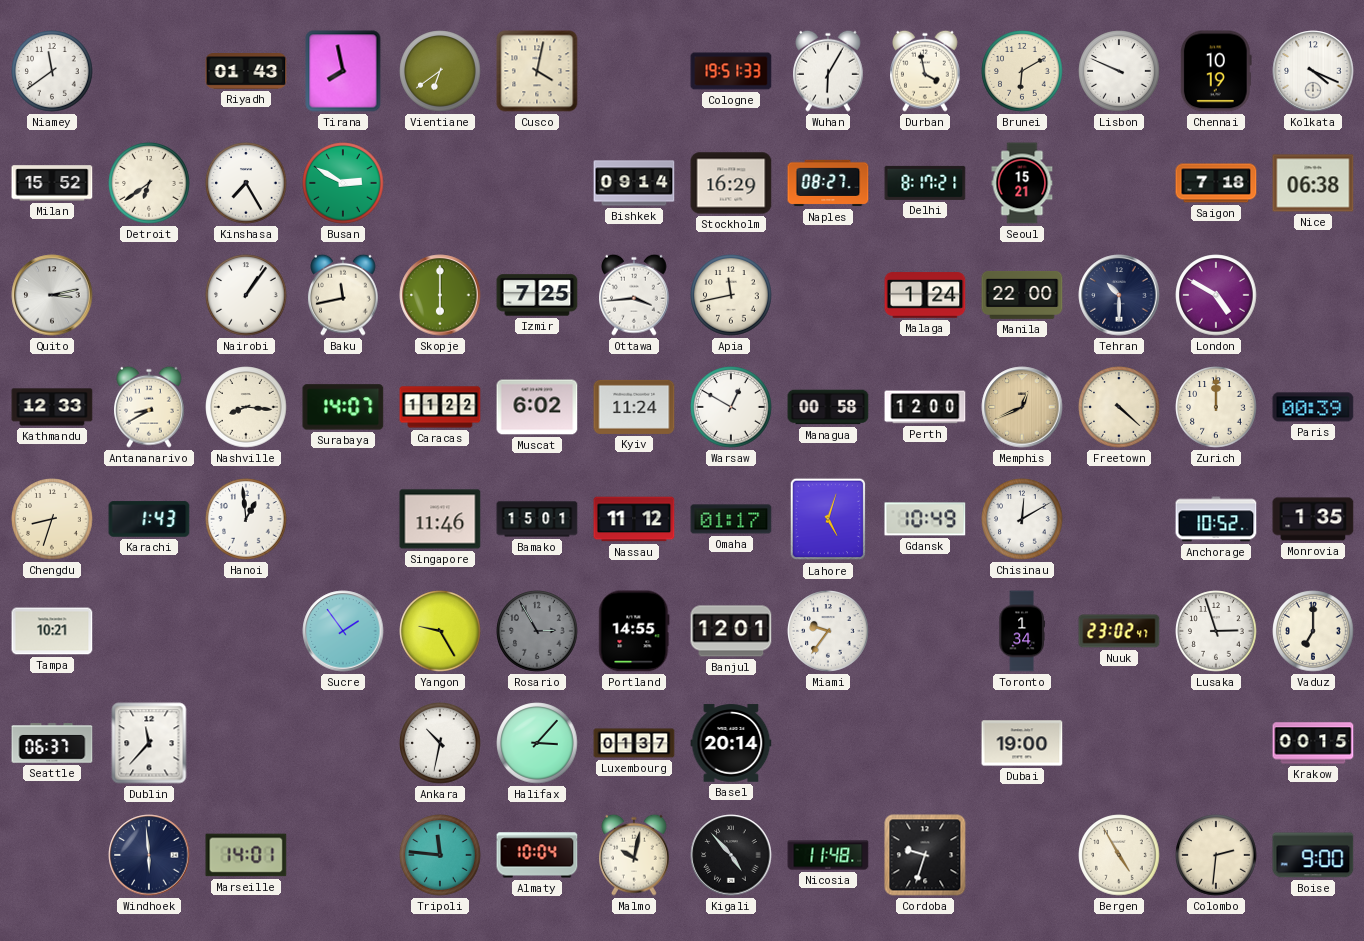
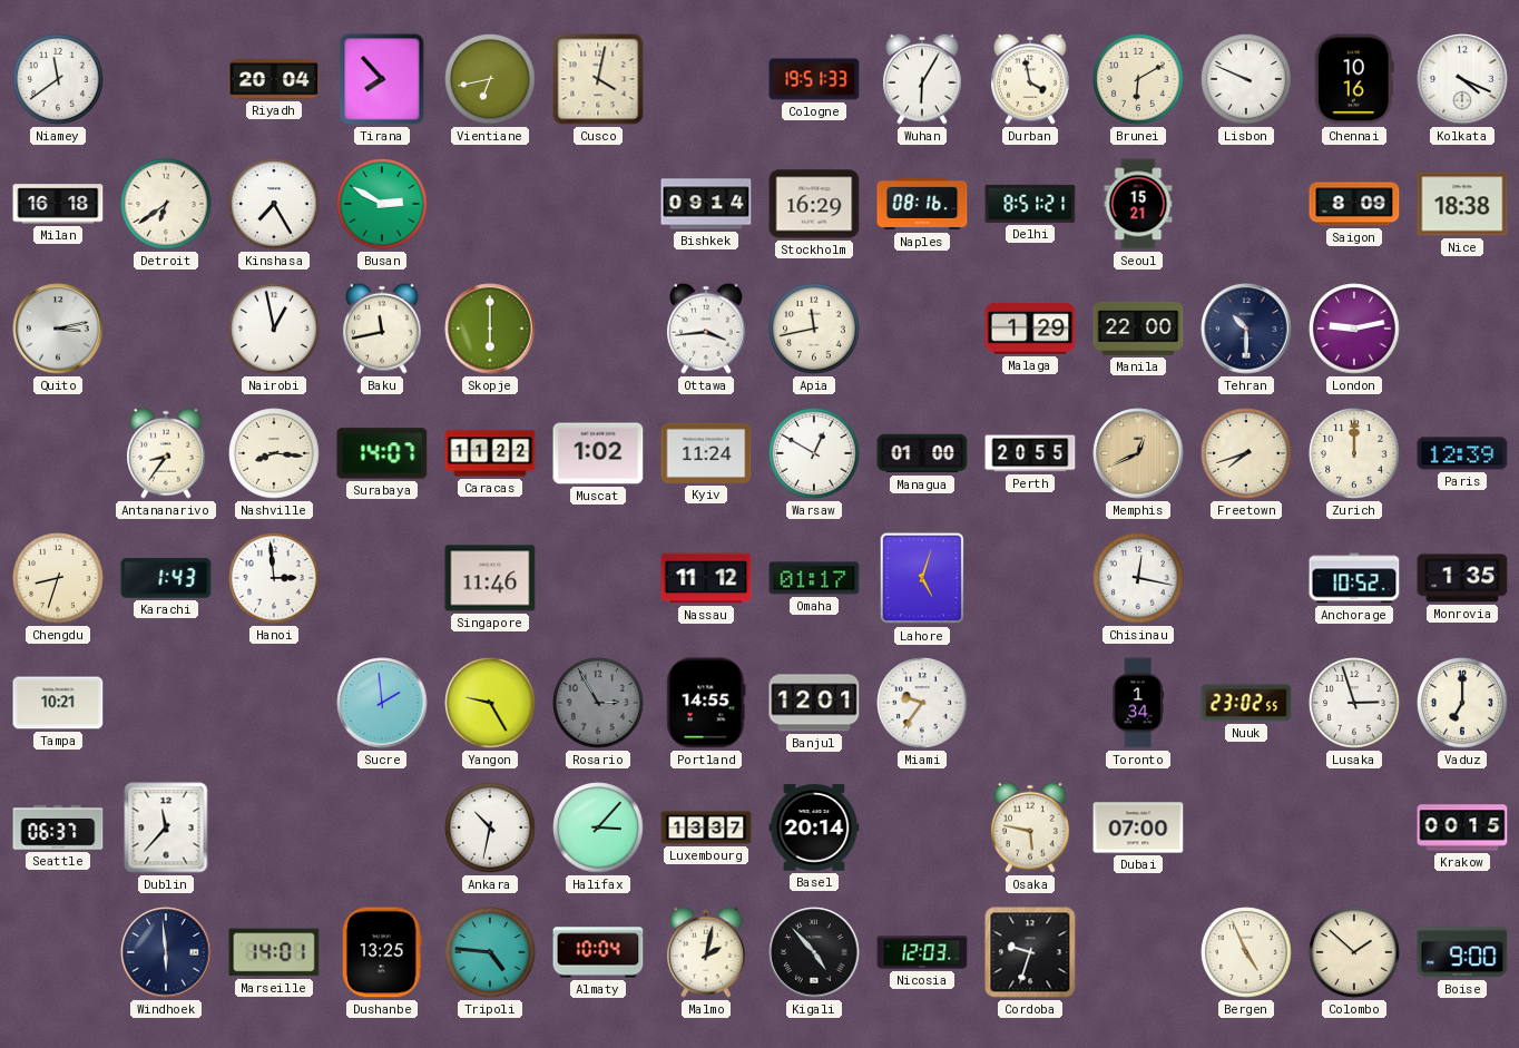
Riyadh: 01:43 -> 20:04 (274, 79)
Tirana: 7:58 -> 7:53 (382, 79)
Vientiane: 6:39 -> 6:43 (490, 79)
Chennai: 10:19 -> 10:16 (1354, 79)
Milan: 15:52 -> 16:18 (58, 204)
Naples: 08:27 -> 08:16 (922, 204)
Delhi: 8:17 -> 8:51 (1030, 204)
Saigon: 7:18 -> 8:09 (1354, 204)
Nice: 06:38 -> 18:38 (1462, 204)
Nairobi: 1:06 -> 12:58 (274, 329)
Izmir: 7:25 -> none (537, 295)
Malaga: 1:24 -> 1:29 (1030, 329)
London: 4:50 -> 9:13 (1354, 329)
Kathmandu: 12:33 -> none (52, 407)
Antananarivo: 8:40 -> 8:36 (167, 453)
Muscat: 6:02 -> 1:02 (598, 453)
Managua: 00:58 -> 01:00 (922, 453)
Perth: 12:00 -> 20:55 (1030, 453)
Freetown: 4:22 -> 7:42 (1246, 453)
Paris: 00:39 -> 12:39 (1462, 453)
Hanoi: 12:59 -> 2:59 (274, 578)
Bamako: 15:01 -> none (537, 519)
Gdansk: 10:49 -> none (925, 519)
Chisinau: 12:10 -> 12:17 (1138, 578)
Sucre: 1:54 -> 1:59 (382, 703)
Nuuk: 23:02:47 -> 23:02:55 (1246, 703)
Luxembourg: 01:37 -> 13:37 (706, 827)
Osaka: none -> 5:47 (1031, 827)
Dubai: 19:00 -> 07:00 (1138, 827)
Dushanbe: none -> 13:25 (383, 952)
Tripoli: 11:46 -> 4:46 (490, 952)
Malmo: 10:02 -> 2:02 (707, 952)
Nicosia: 11:48 -> 12:03 (922, 952)
Bergen: 4:55 -> 4:56 (1246, 952)
Colombo: 2:31 -> 1:52 (1354, 952)
